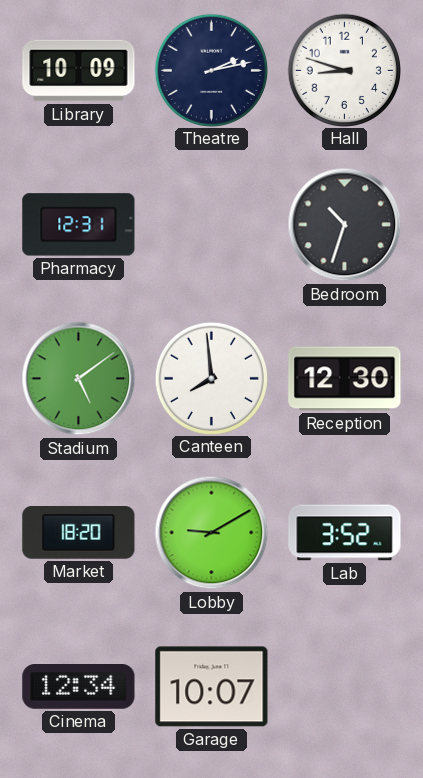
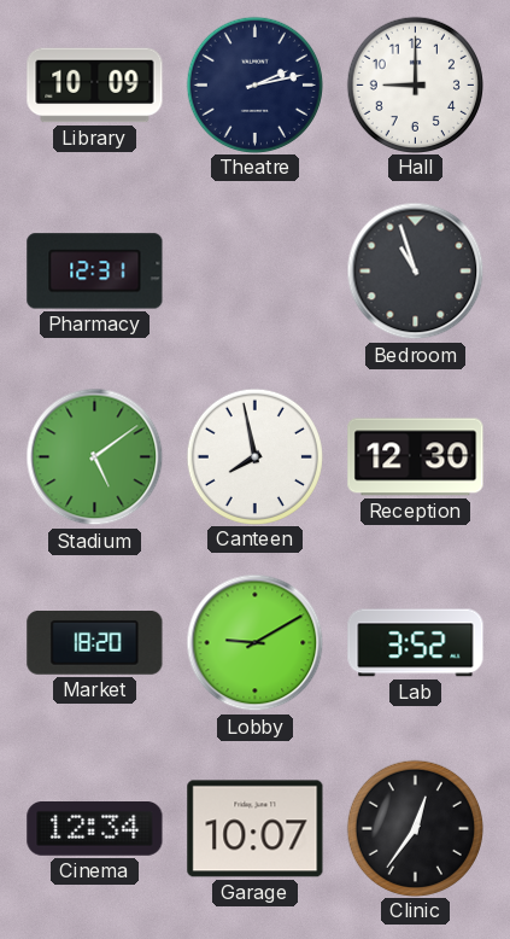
Hall: 8:48 -> 9:00 (415, 84)
Bedroom: 10:33 -> 10:57 (416, 272)
Canteen: 7:59 -> 7:58 (254, 456)
Clinic: none -> 12:36 (415, 828)
